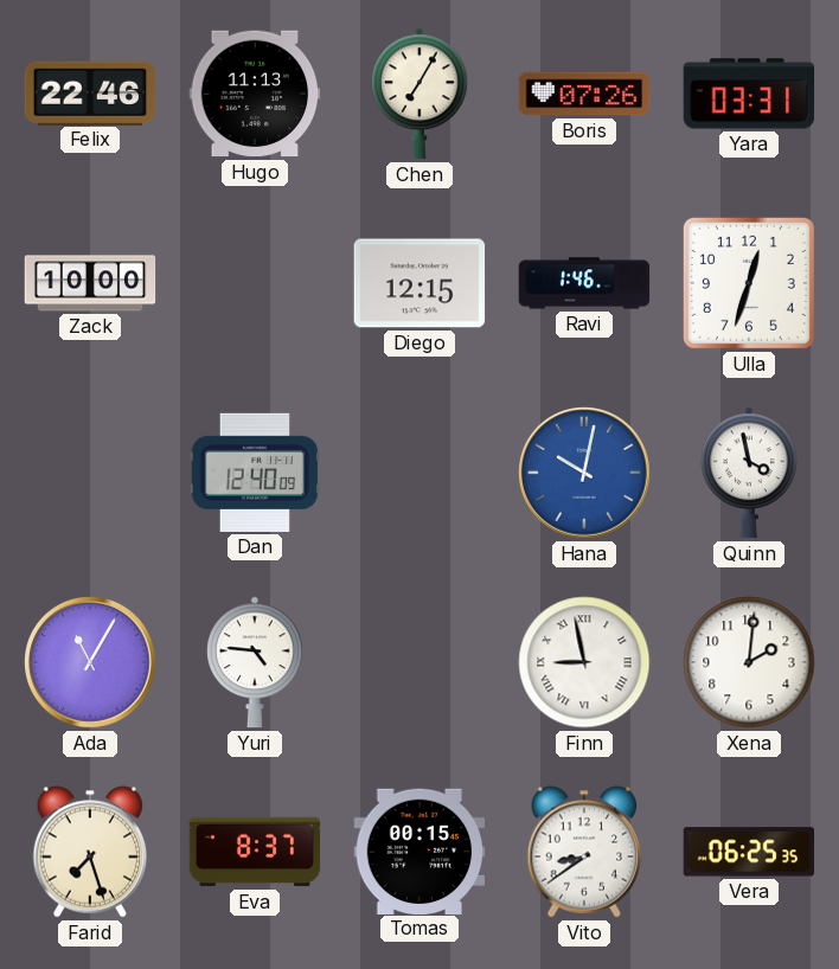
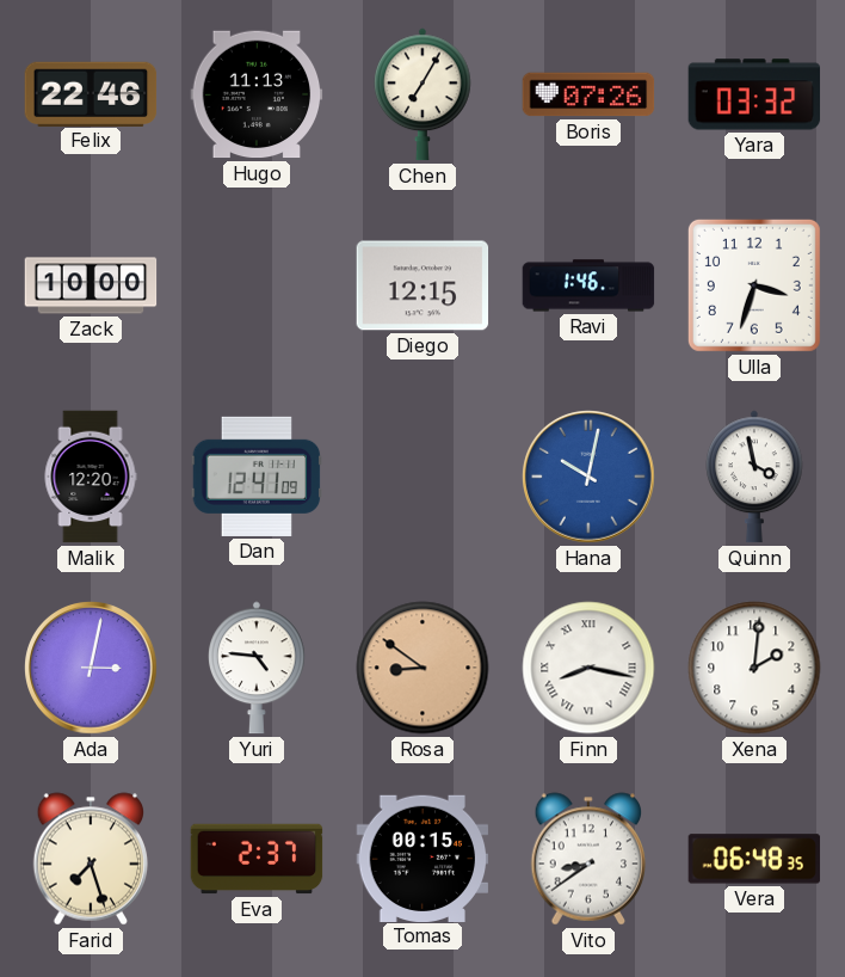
Yara: 03:31 -> 03:32 (754, 94)
Ulla: 12:33 -> 3:33 (754, 285)
Malik: none -> 12:20 (91, 477)
Dan: 12:40 -> 12:41 (257, 477)
Ada: 11:05 -> 3:02 (91, 668)
Rosa: none -> 8:51 (422, 668)
Finn: 8:58 -> 8:17 (588, 668)
Eva: 8:37 -> 2:37 (257, 859)
Vera: 06:25 -> 06:48 (754, 859)
